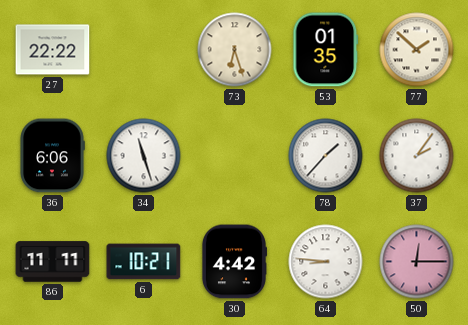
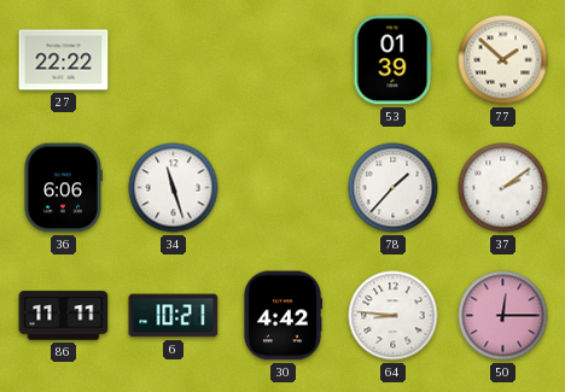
73: 6:27 -> none (235, 50)
53: 01:35 -> 01:39 (394, 60)
37: 2:06 -> 2:09 (503, 188)
